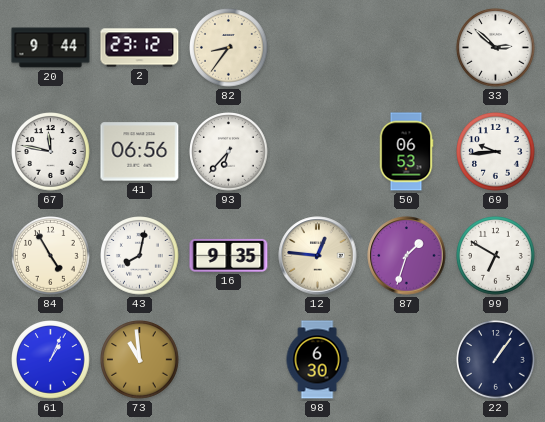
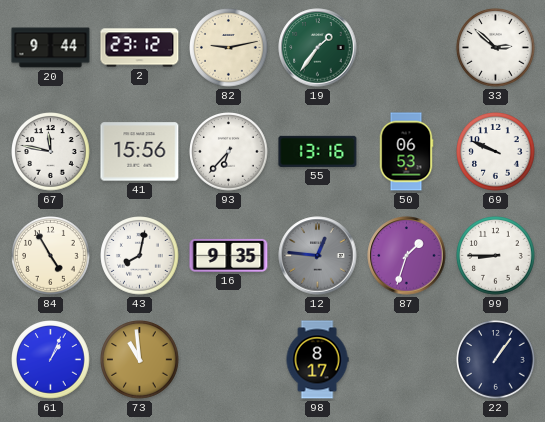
82: 8:36 -> 9:13 (229, 48)
19: none -> 1:36 (318, 48)
41: 06:56 -> 15:56 (140, 152)
55: none -> 13:16 (318, 151)
69: 9:44 -> 9:49 (496, 152)
12 dial: cream -> grey (318, 256)
99: 6:50 -> 8:45 (496, 256)
98: 6:30 -> 8:17 (317, 360)
